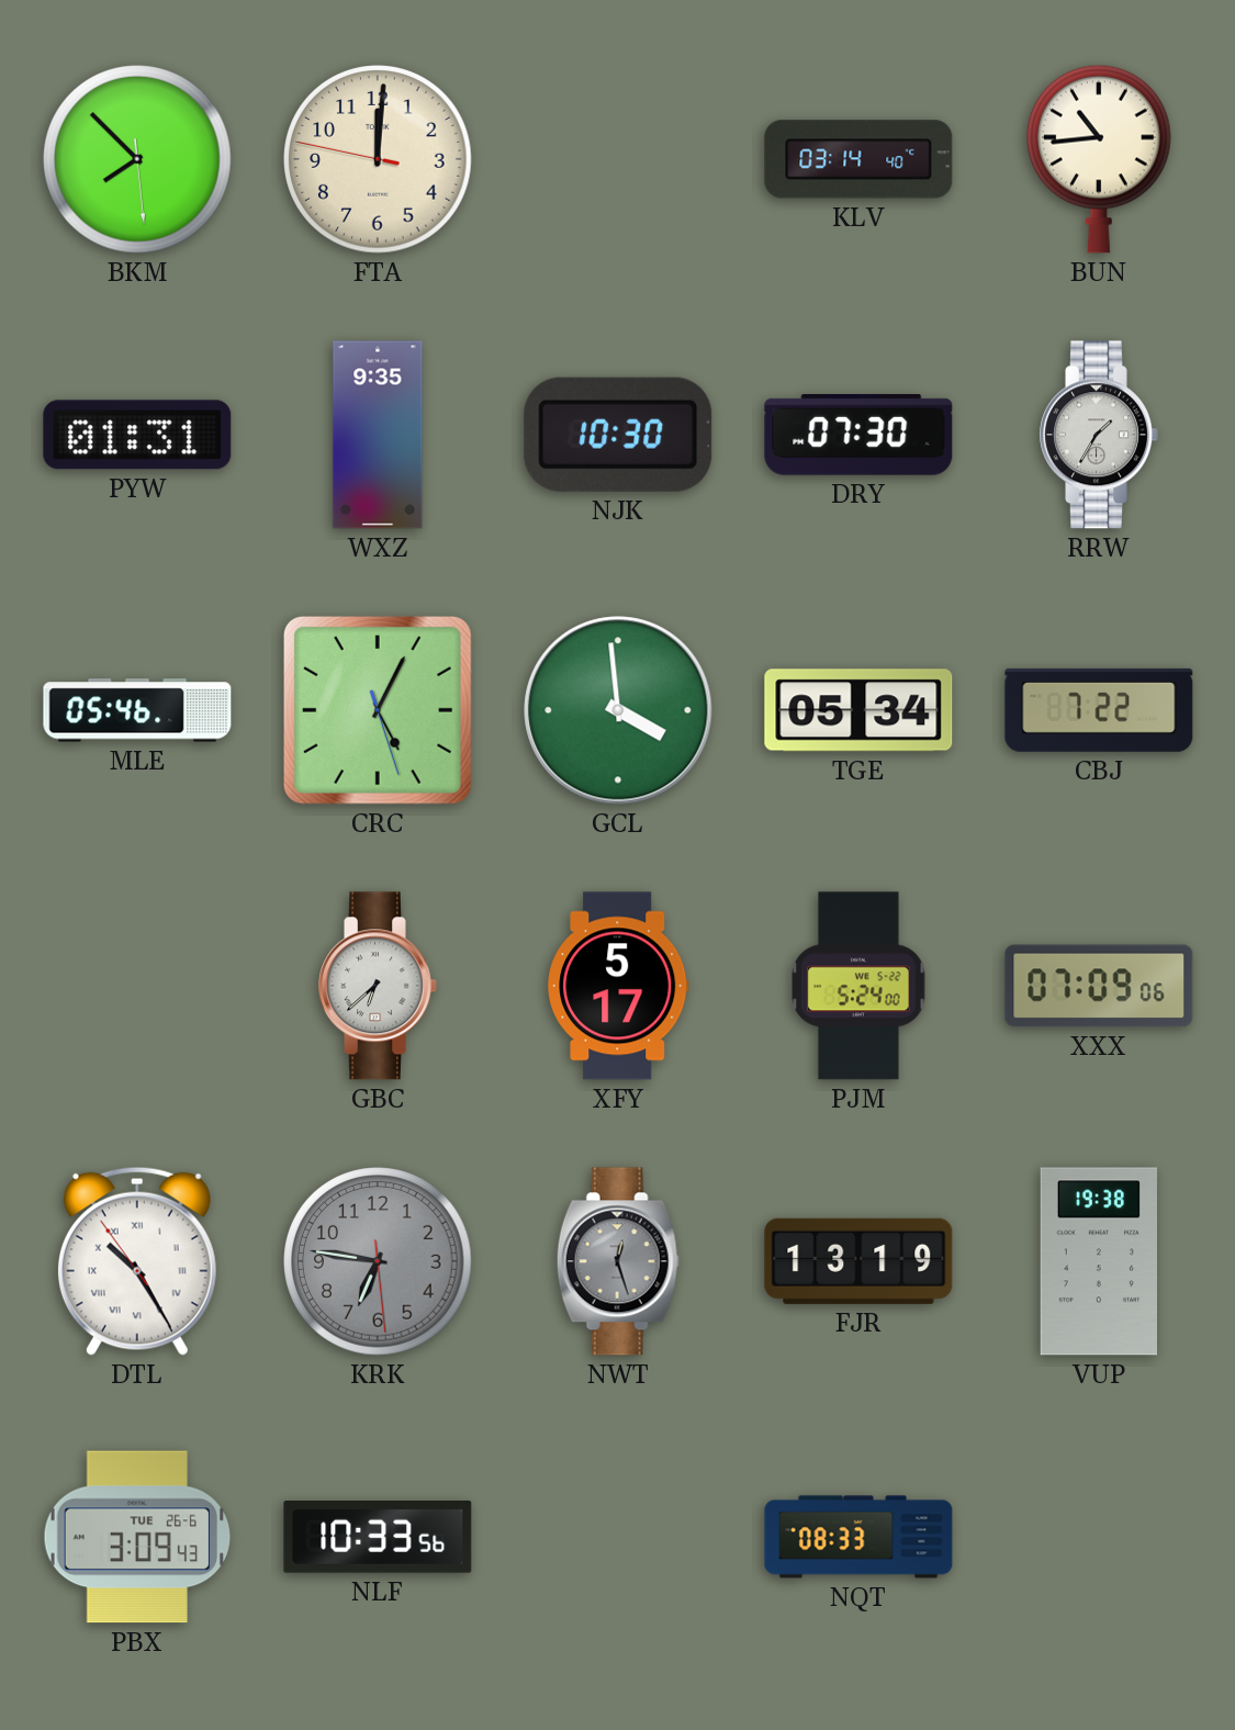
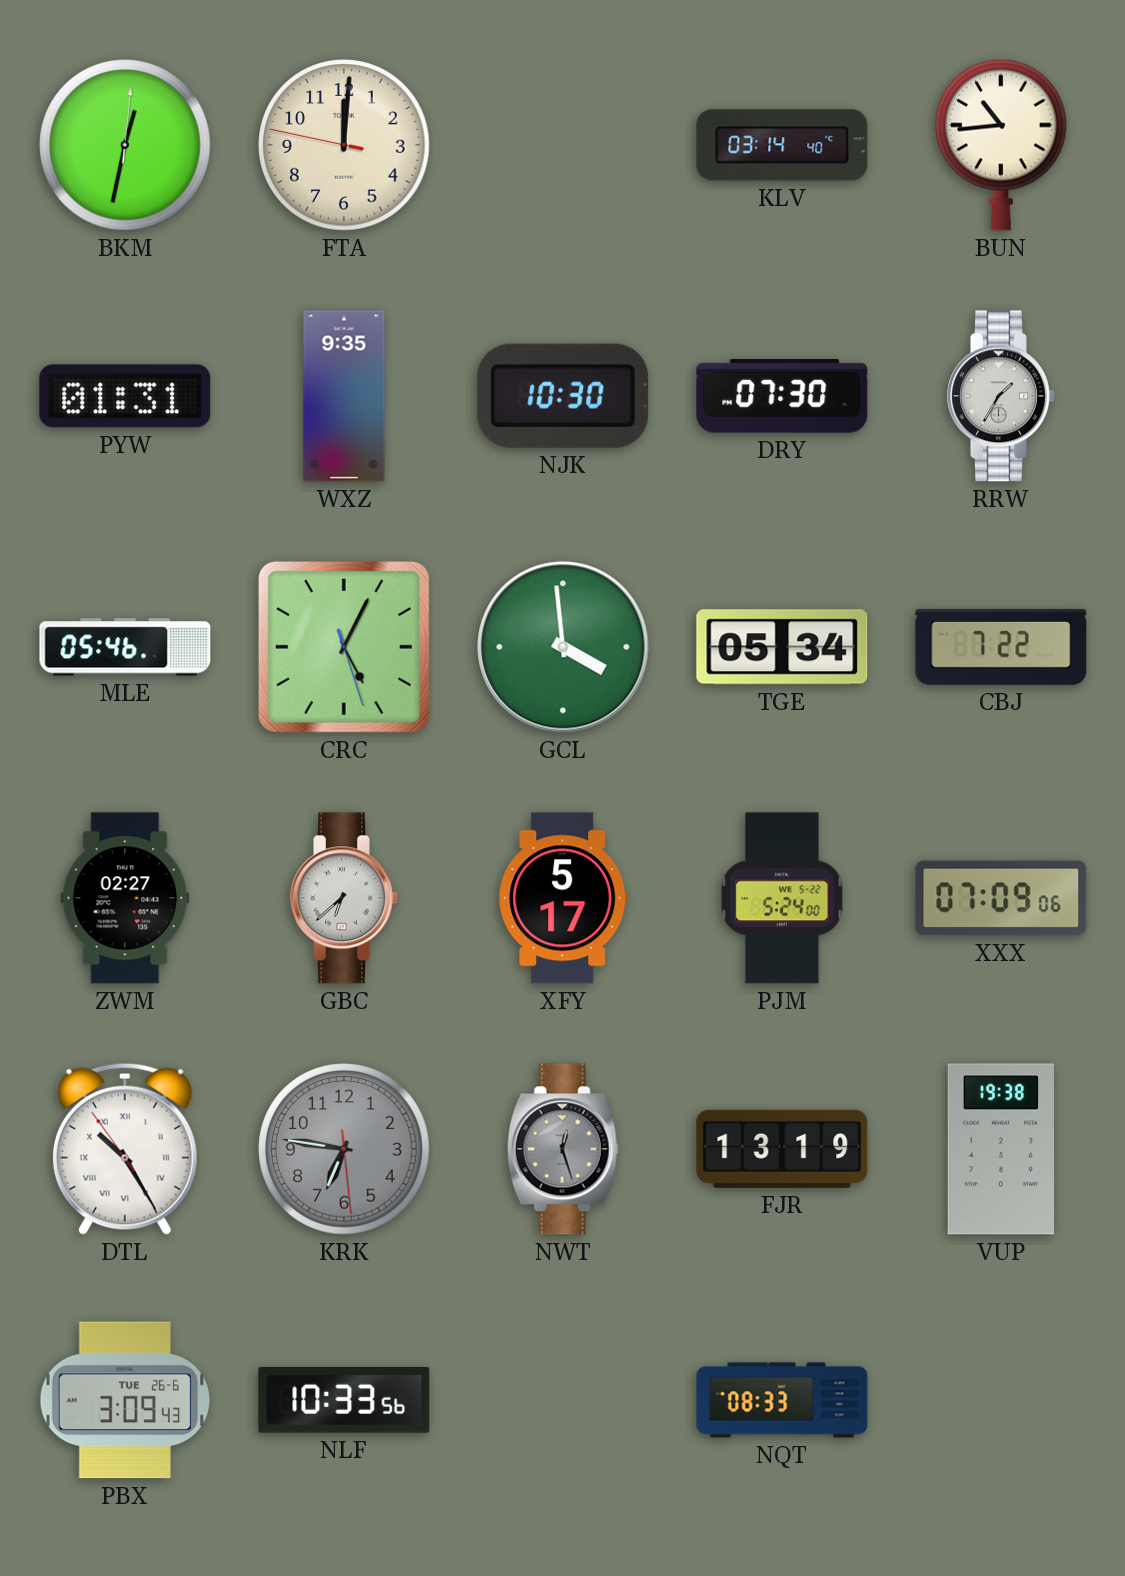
BKM: 7:52 -> 12:32 (125, 145)
ZWM: none -> 02:27 (125, 898)
